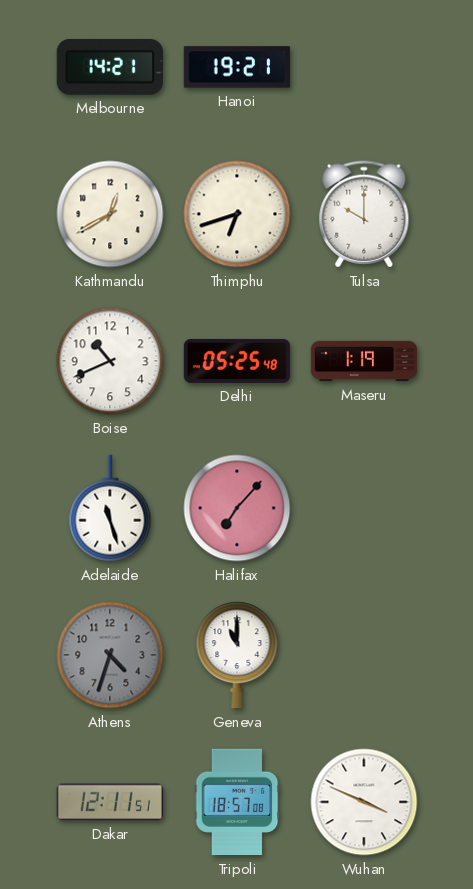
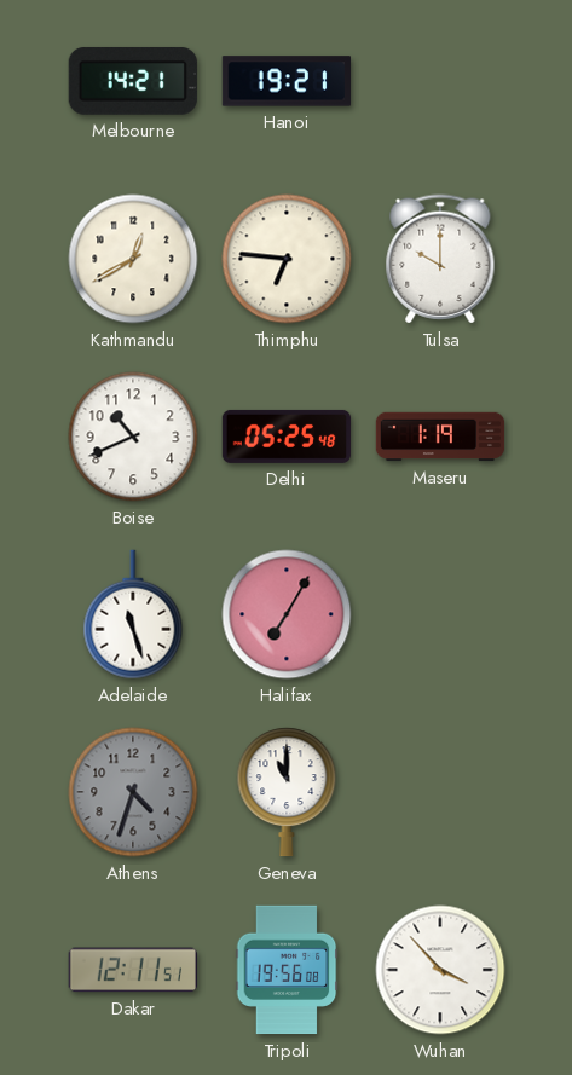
Thimphu: 6:42 -> 6:46 (287, 259)
Halifax: 7:07 -> 7:05 (287, 614)
Tripoli: 18:57 -> 19:56 (287, 970)
Wuhan: 3:49 -> 3:53 (440, 970)
